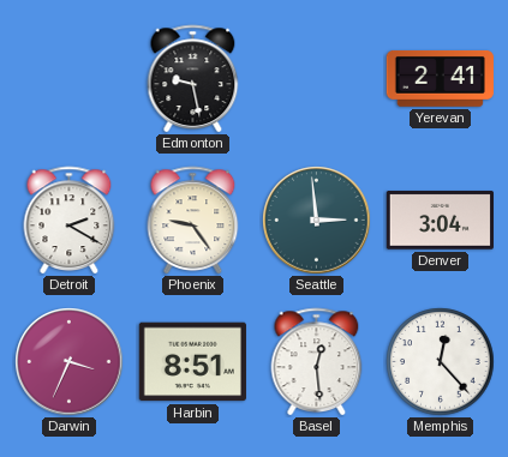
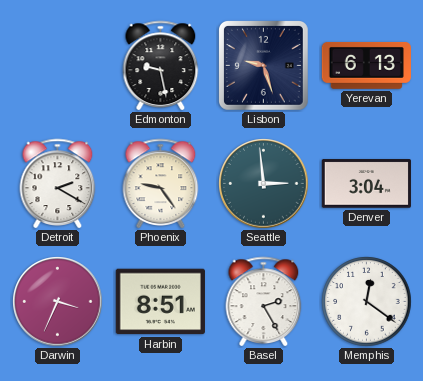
Lisbon: none -> 9:27 (263, 65)
Yerevan: 2:41 -> 6:13 (366, 65)
Basel: 12:29 -> 2:25 (264, 301)
Memphis: 12:23 -> 12:21 (367, 302)
